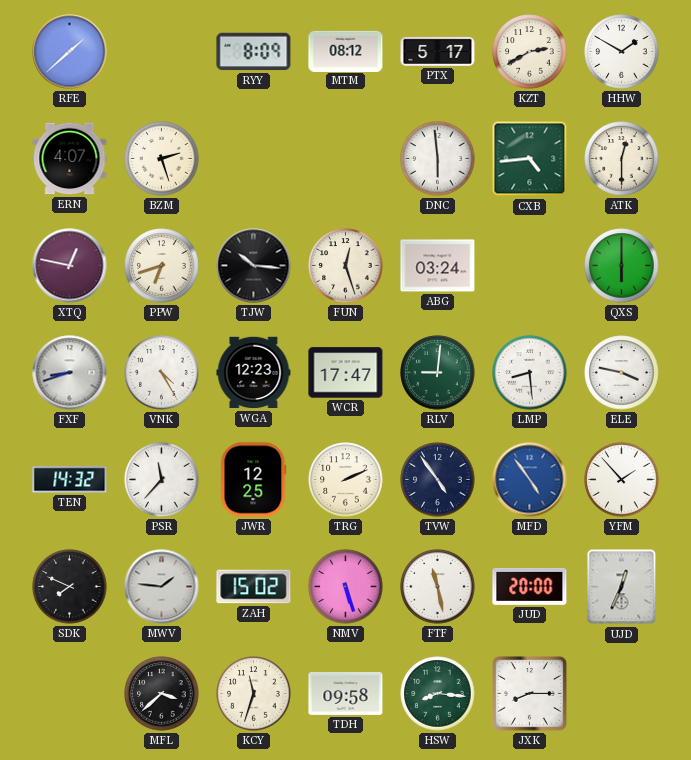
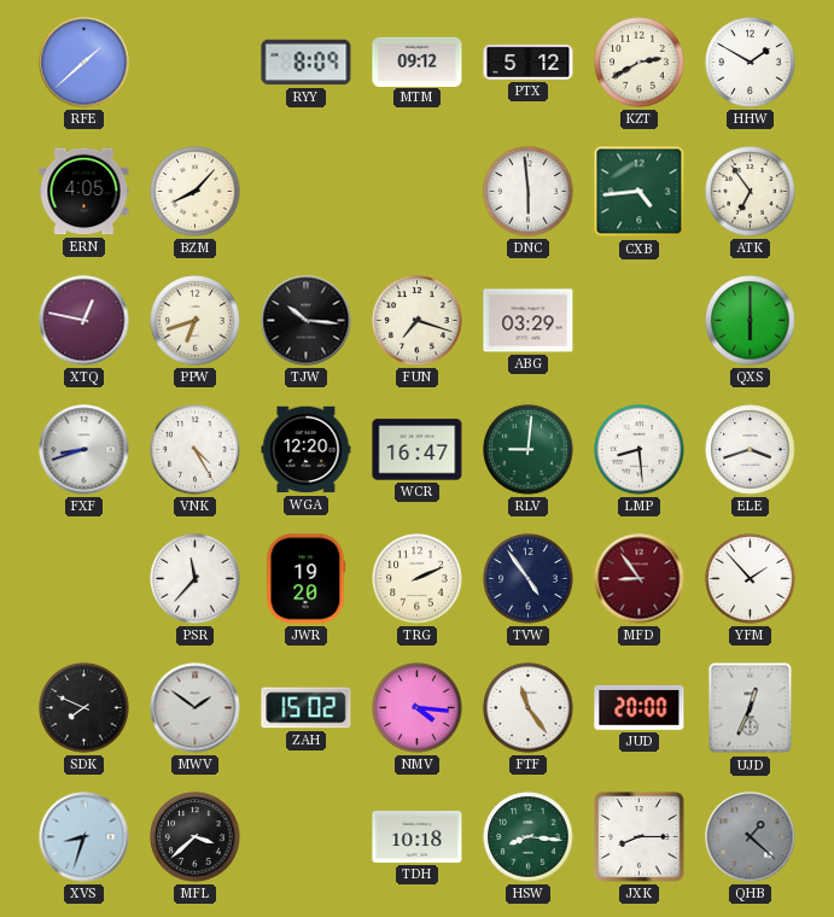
MTM: 08:12 -> 09:12 (418, 62)
PTX: 5:17 -> 5:12 (529, 62)
ERN: 4:07 -> 4:05 (84, 192)
BZM: 2:27 -> 8:07 (196, 192)
ATK: 12:30 -> 6:54 (751, 192)
FUN: 12:27 -> 7:18 (418, 321)
ABG: 03:24 -> 03:29 (529, 321)
WGA: 12:23 -> 12:20 (307, 450)
WCR: 17:47 -> 16:47 (418, 450)
ELE: 3:47 -> 3:42 (751, 450)
TEN: 14:32 -> none (70, 480)
JWR: 12:25 -> 19:20 (305, 579)
MFD: 4:54 -> 8:54 (640, 579)
MFD dial: blue -> burgundy (640, 579)
MWV: 1:46 -> 1:51 (196, 708)
NMV: 5:27 -> 4:16 (418, 708)
FTF: 11:28 -> 11:24 (529, 708)
XVS: none -> 8:33 (84, 837)
KCY: 11:33 -> none (254, 694)
TDH: 09:58 -> 10:18 (418, 836)
QHB: none -> 1:22 (751, 837)
